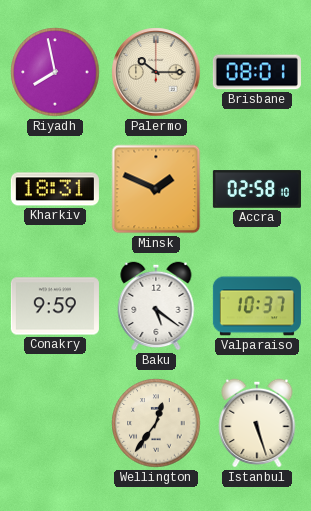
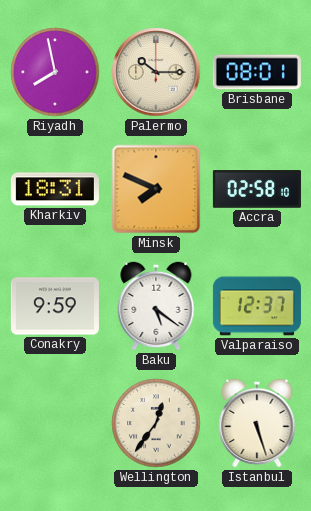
Minsk: 1:49 -> 7:49 (156, 189)
Valparaiso: 10:37 -> 12:37 (257, 306)
